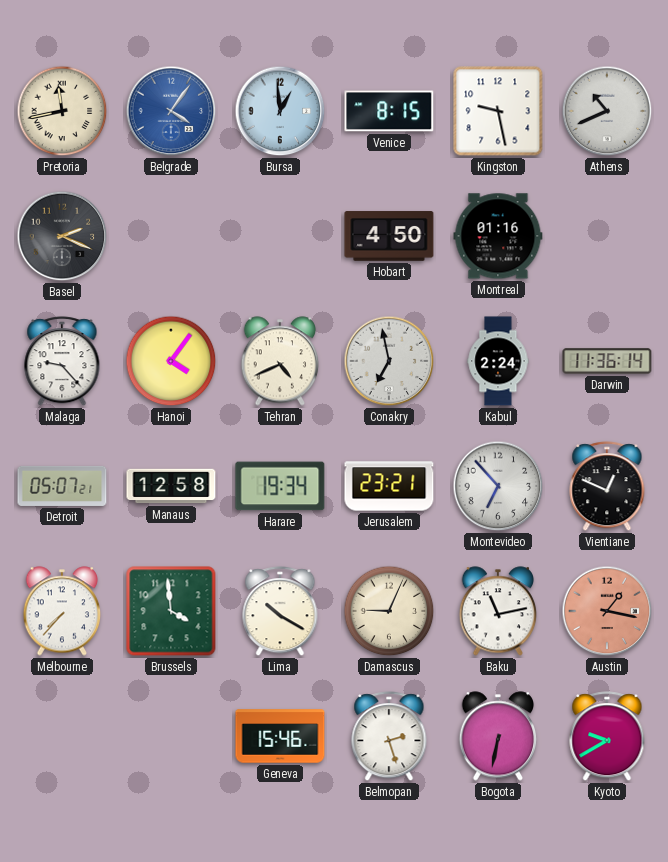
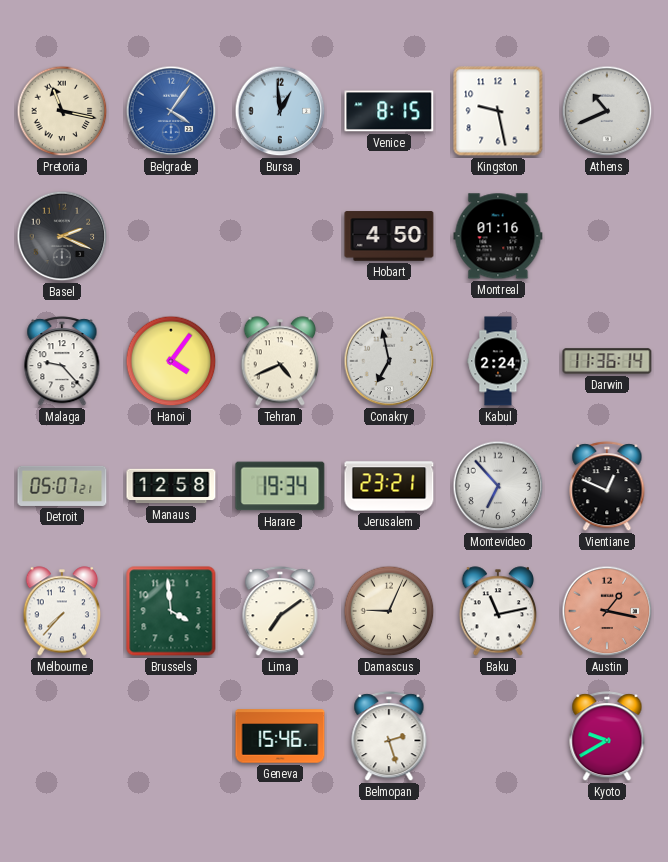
Pretoria: 11:43 -> 11:17 (62, 111)
Lima: 10:20 -> 7:09 (280, 612)
Bogota: 6:32 -> none (498, 736)
